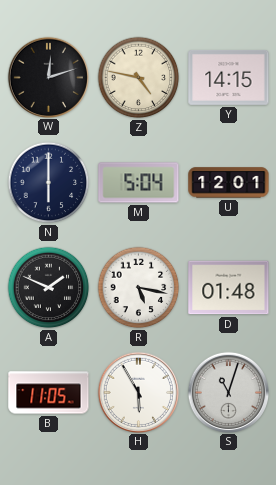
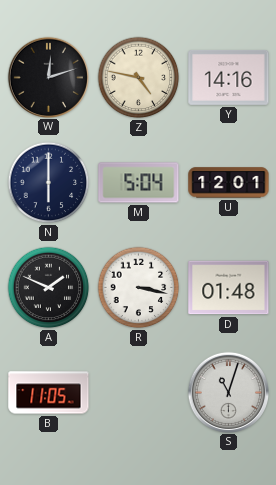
Y: 14:15 -> 14:16 (229, 77)
R: 5:17 -> 3:17 (139, 288)
H: 5:55 -> none (138, 392)
